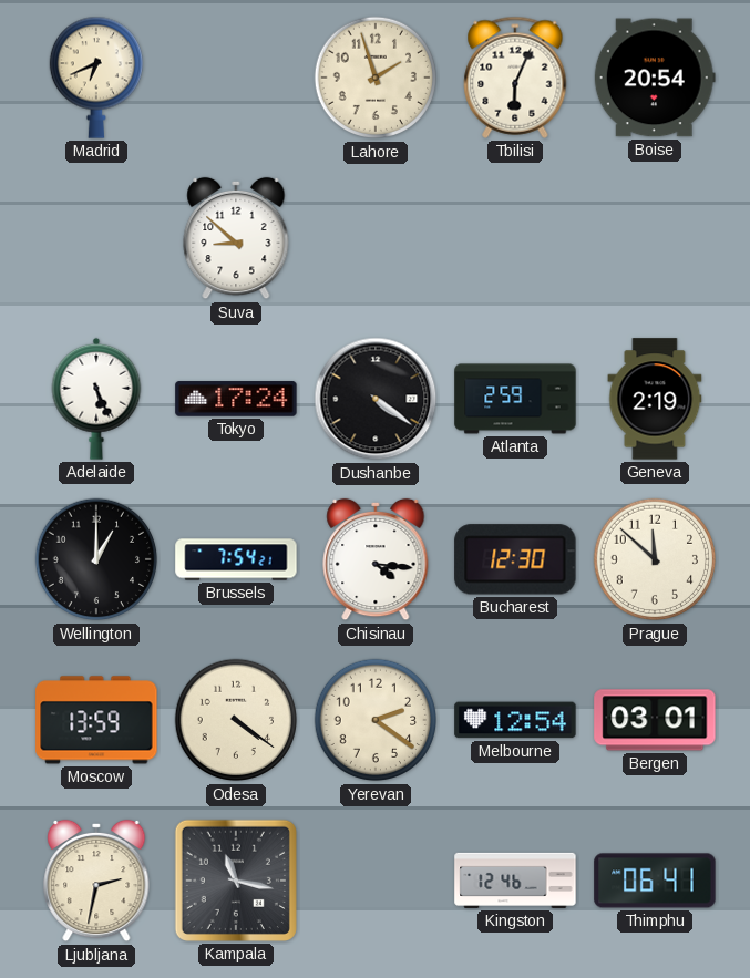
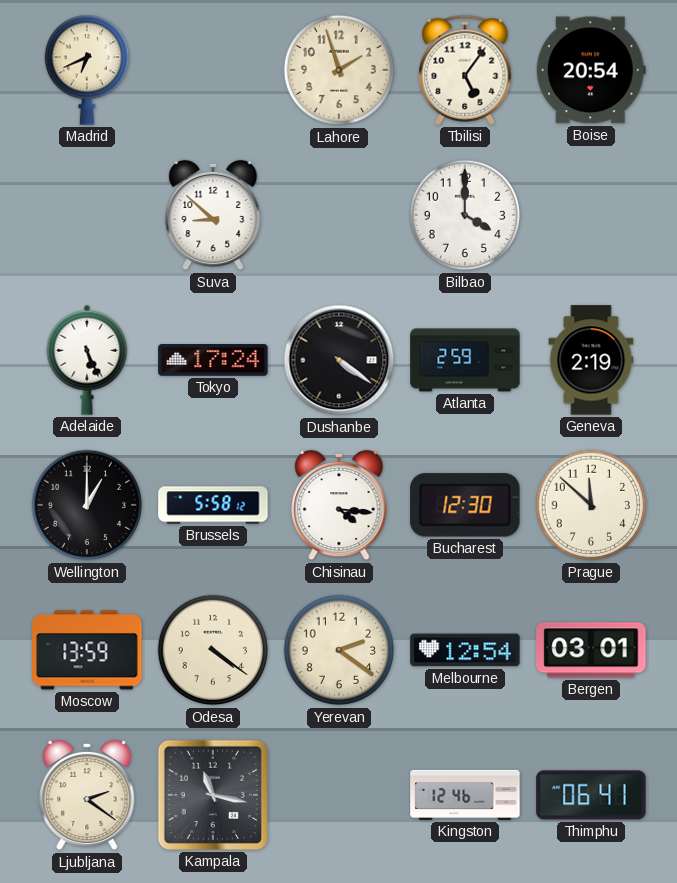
Tbilisi: 6:04 -> 5:06 (465, 70)
Bilbao: none -> 4:00 (465, 215)
Brussels: 7:54 -> 5:58 (213, 505)
Ljubljana: 2:32 -> 2:21 (87, 795)
